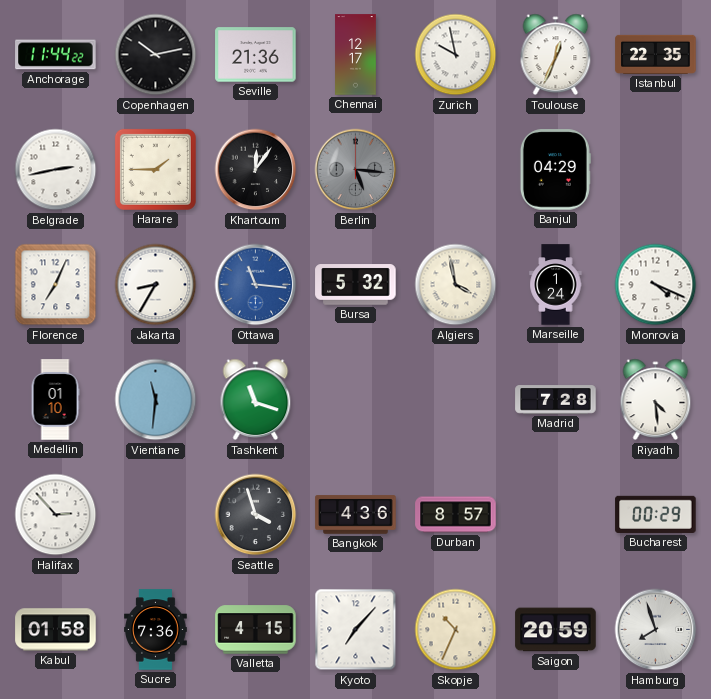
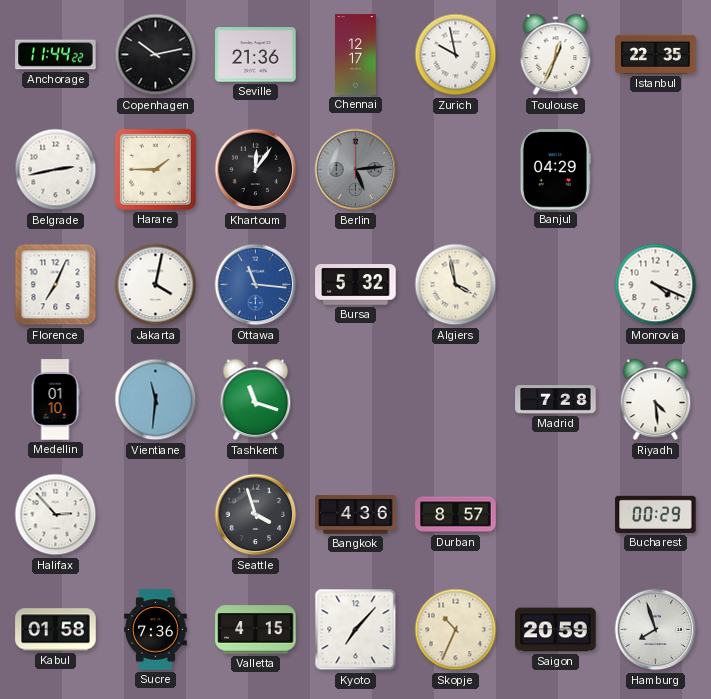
Berlin: 5:16 -> 5:14 (356, 170)
Jakarta: 8:35 -> 4:02 (156, 285)
Marseille: 1:24 -> none (556, 285)
